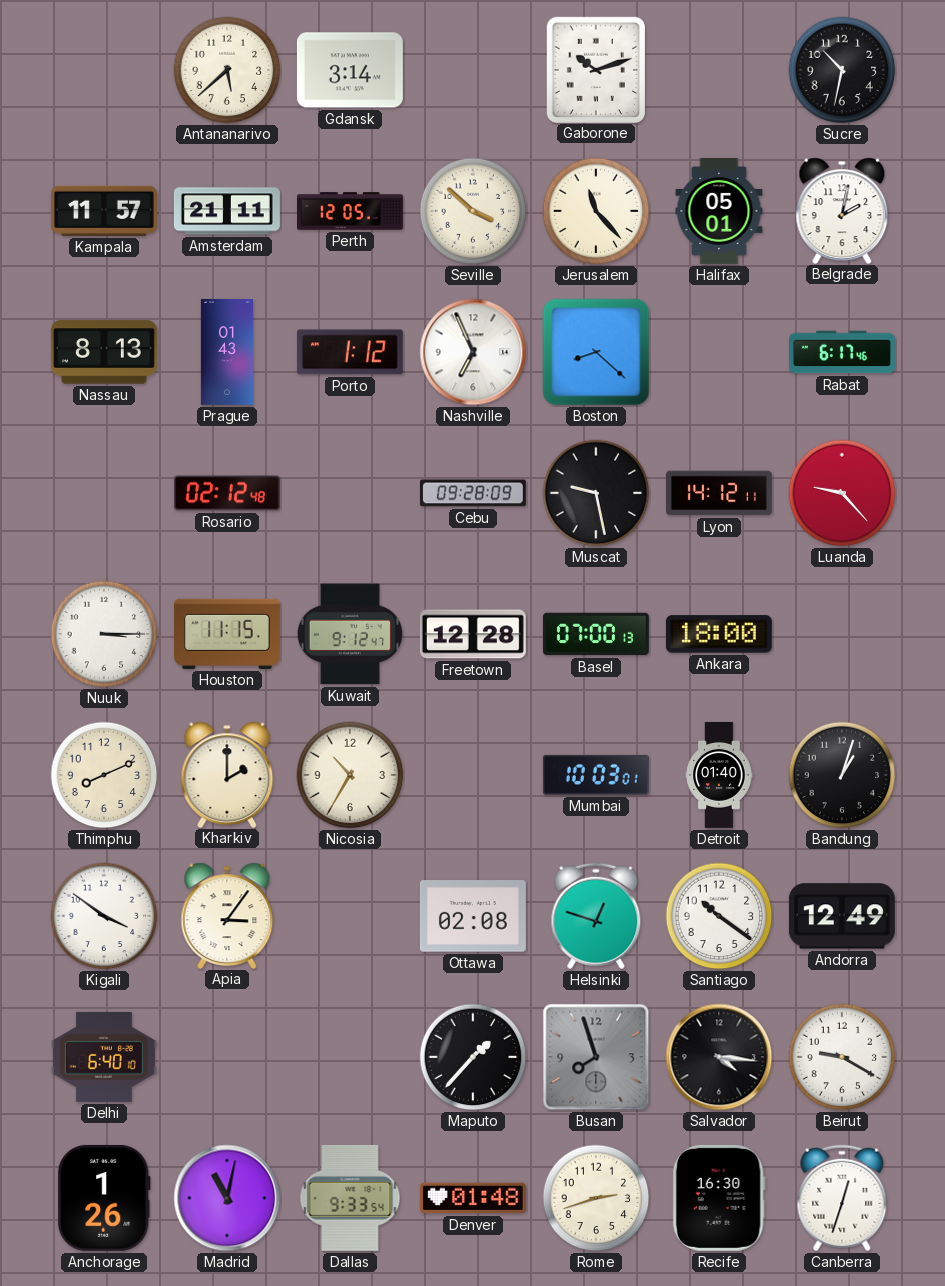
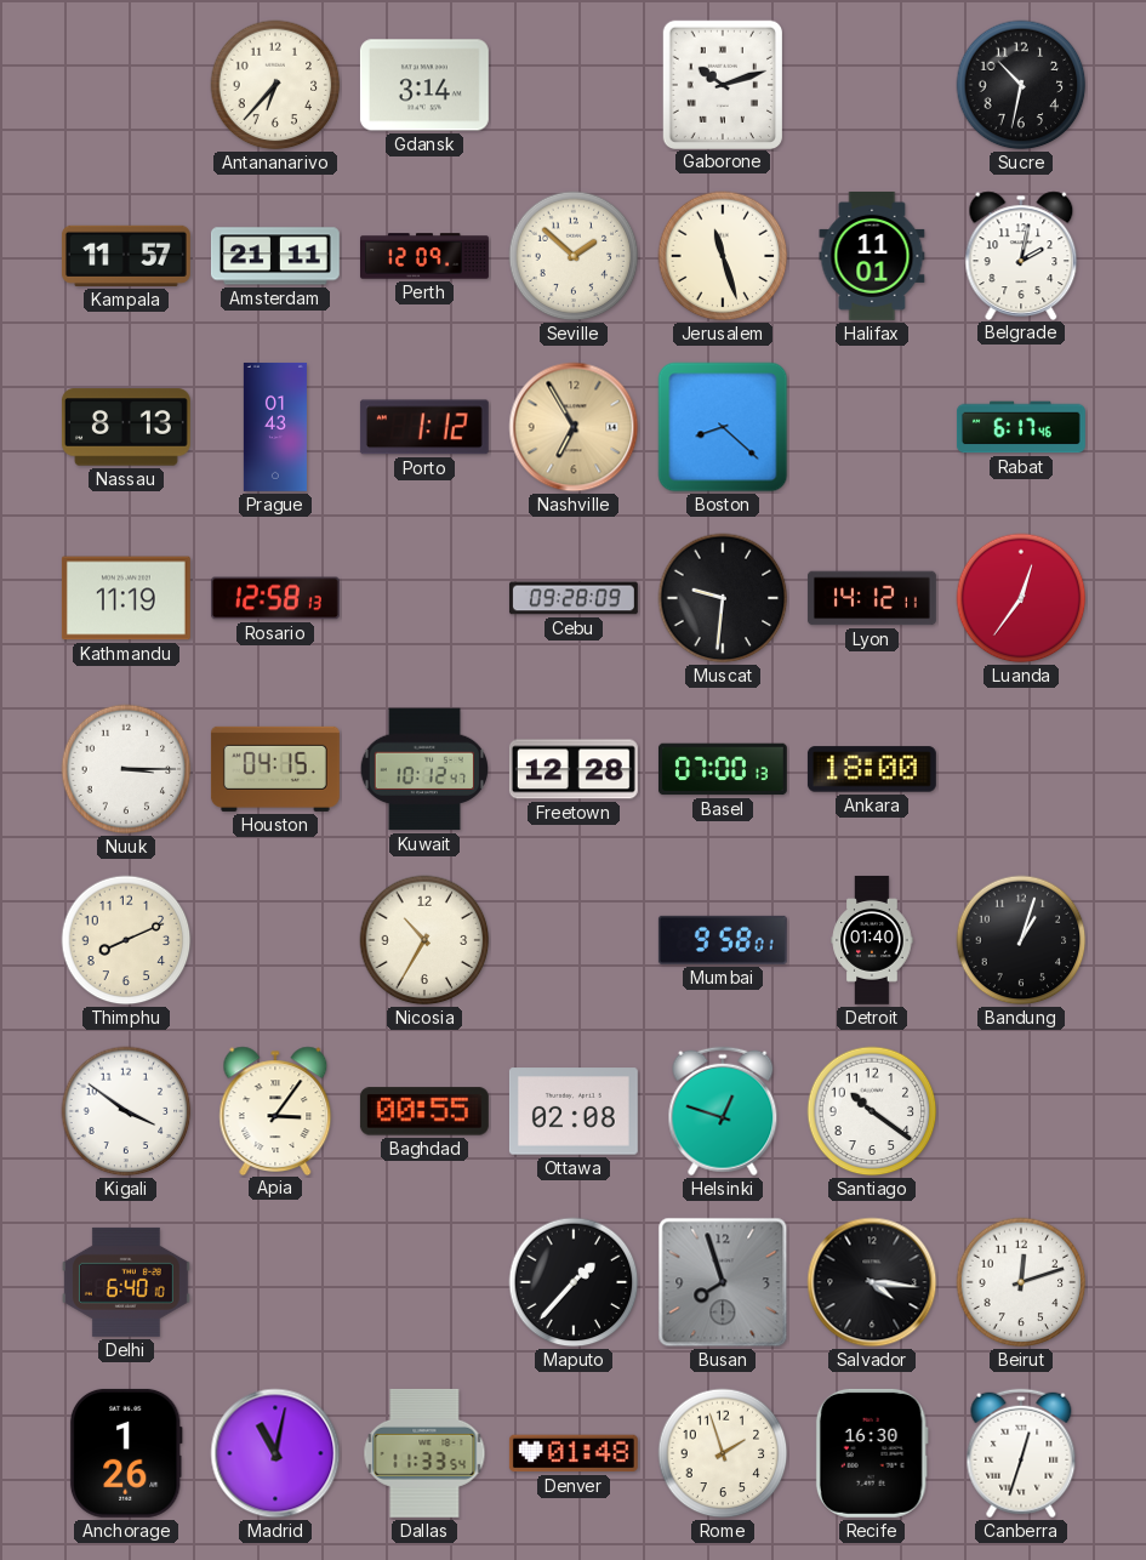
Antananarivo: 5:38 -> 6:37 (275, 85)
Perth: 12:05 -> 12:09 (426, 256)
Seville: 3:52 -> 1:52 (574, 256)
Jerusalem: 11:23 -> 11:27 (723, 256)
Halifax: 05:01 -> 11:01 (872, 256)
Nashville: 6:56 -> 6:55 (574, 427)
Nashville dial: white -> champagne (574, 427)
Kathmandu: none -> 11:19 (126, 598)
Rosario: 02:12 -> 12:58 (275, 598)
Muscat: 9:28 -> 9:31 (723, 598)
Luanda: 9:23 -> 12:36 (1021, 598)
Houston: 11:15 -> 04:15 (275, 769)
Kuwait: 9:12 -> 10:12 (423, 769)
Kharkiv: 2:00 -> none (227, 774)
Mumbai: 10:03 -> 9:58 (723, 940)
Baghdad: none -> 00:55 (424, 1111)
Andorra: 12:49 -> none (842, 916)
Beirut: 9:20 -> 12:12 (1021, 1282)
Dallas: 9:33 -> 11:33 (424, 1453)
Rome: 2:42 -> 1:57 (723, 1453)
